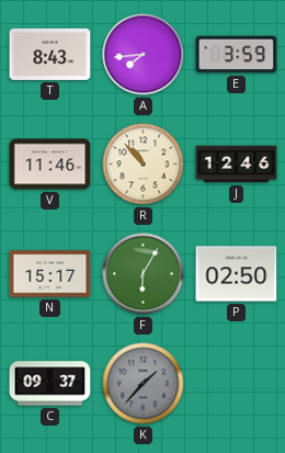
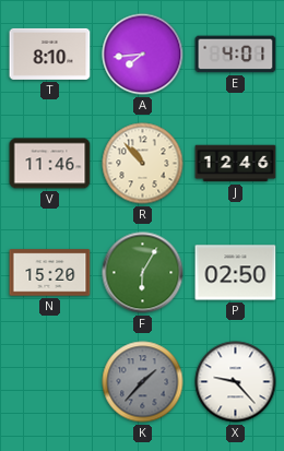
T: 8:43 -> 8:10 (50, 54)
E: 3:59 -> 4:01 (236, 55)
N: 15:17 -> 15:20 (50, 273)
C: 09:37 -> none (50, 384)
X: none -> 9:23 (236, 382)
